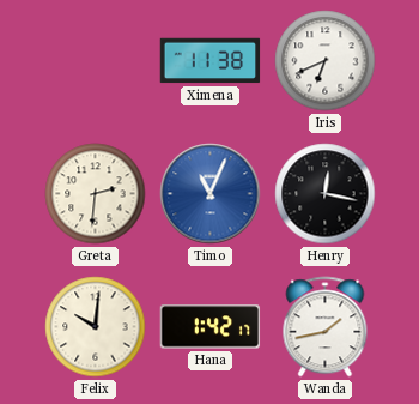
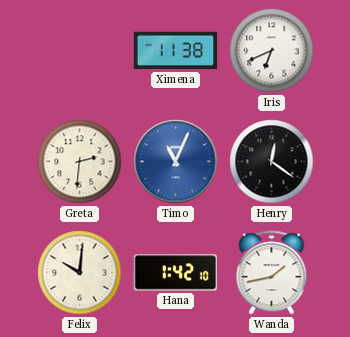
Henry: 12:17 -> 12:21 (272, 162)
Hana: 1:42:17 -> 1:42:10 (176, 273)
